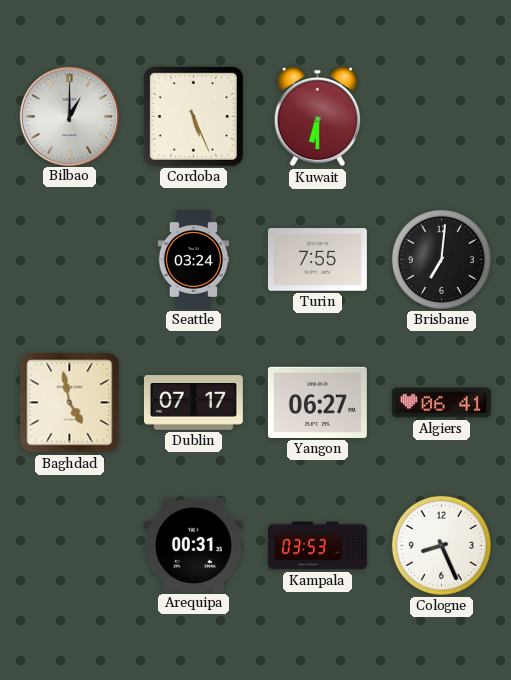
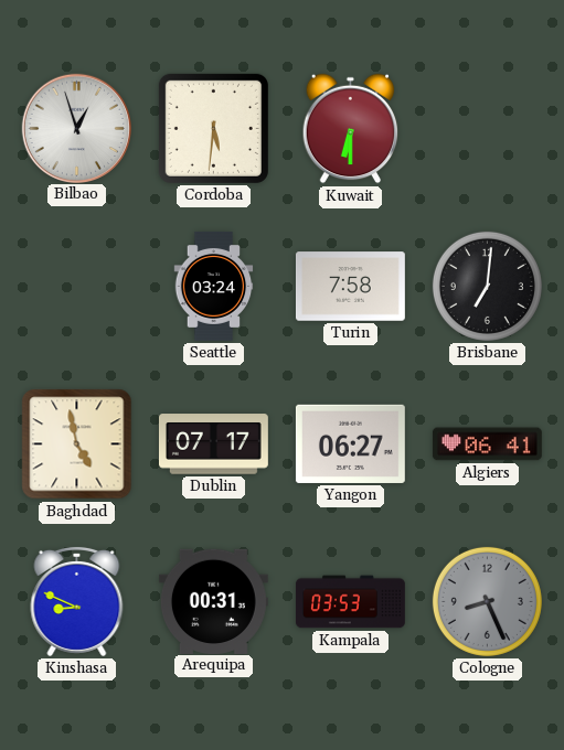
Bilbao: 1:00 -> 12:57 (76, 128)
Cordoba: 5:26 -> 5:31 (213, 128)
Turin: 7:55 -> 7:58 (350, 287)
Kinshasa: none -> 8:49 (77, 601)
Cologne dial: white -> grey (487, 601)
